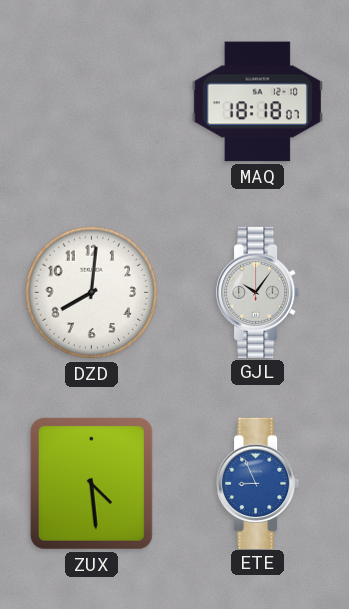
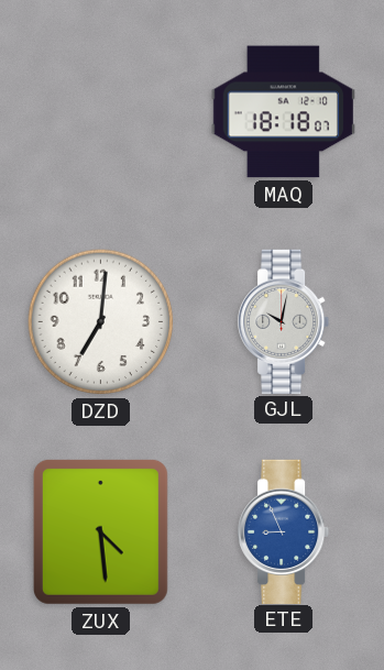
DZD: 8:01 -> 7:01 (101, 322)
GJL: 10:06 -> 10:02 (285, 321)
